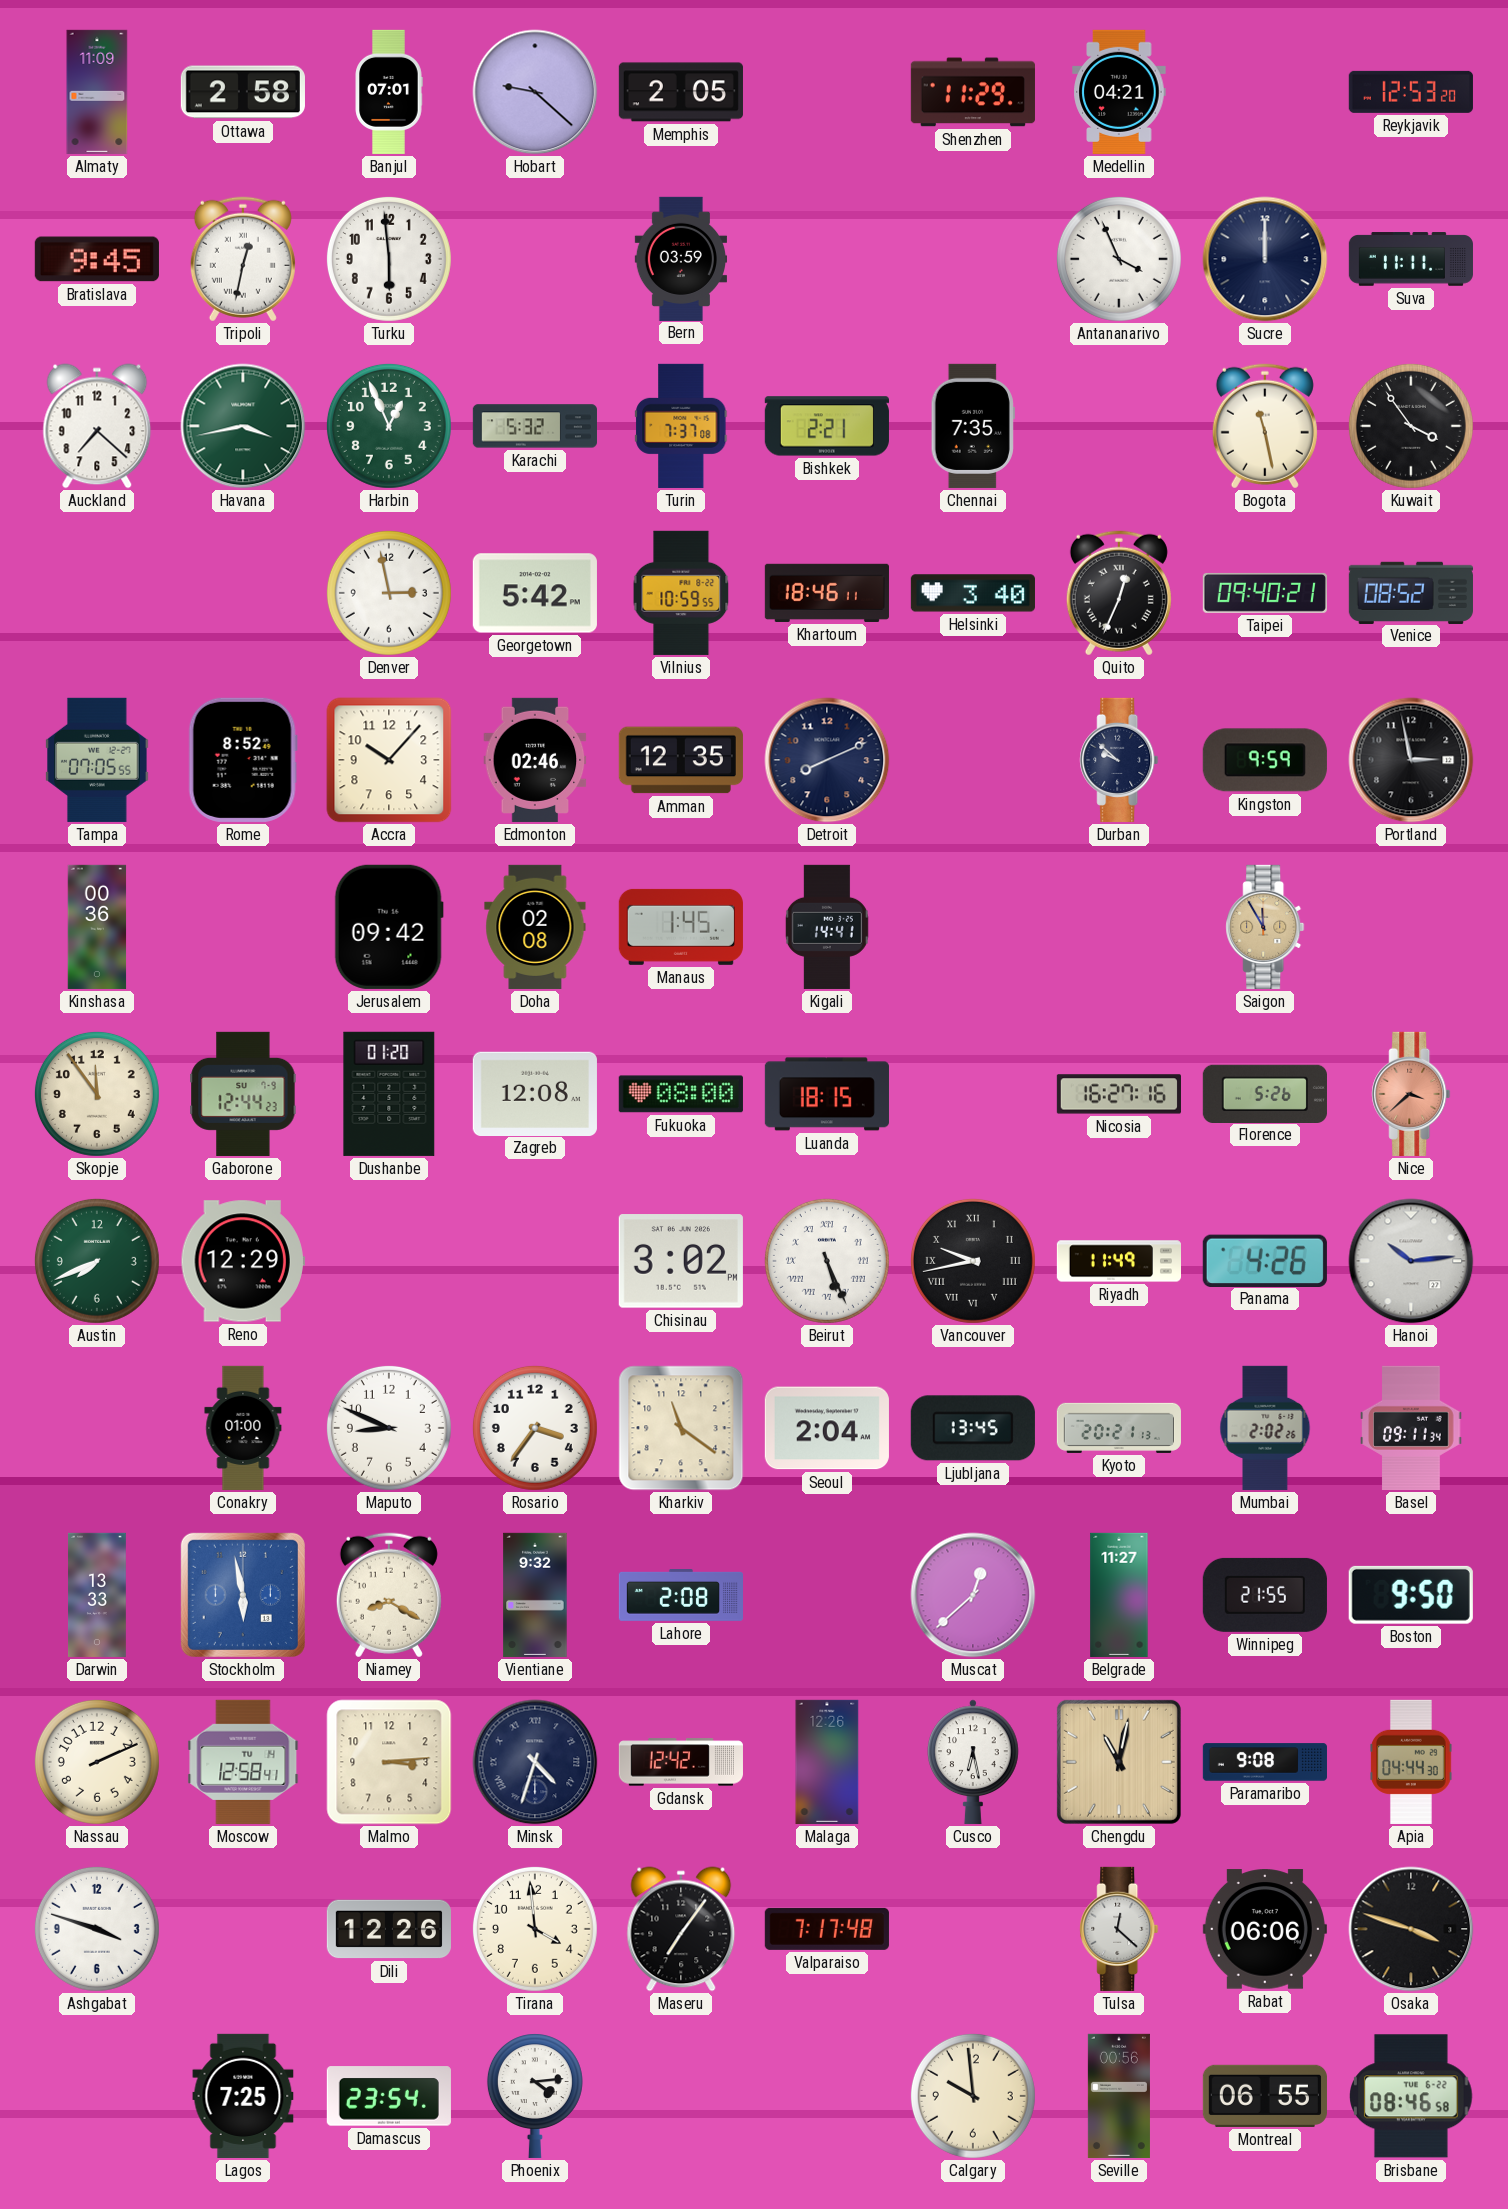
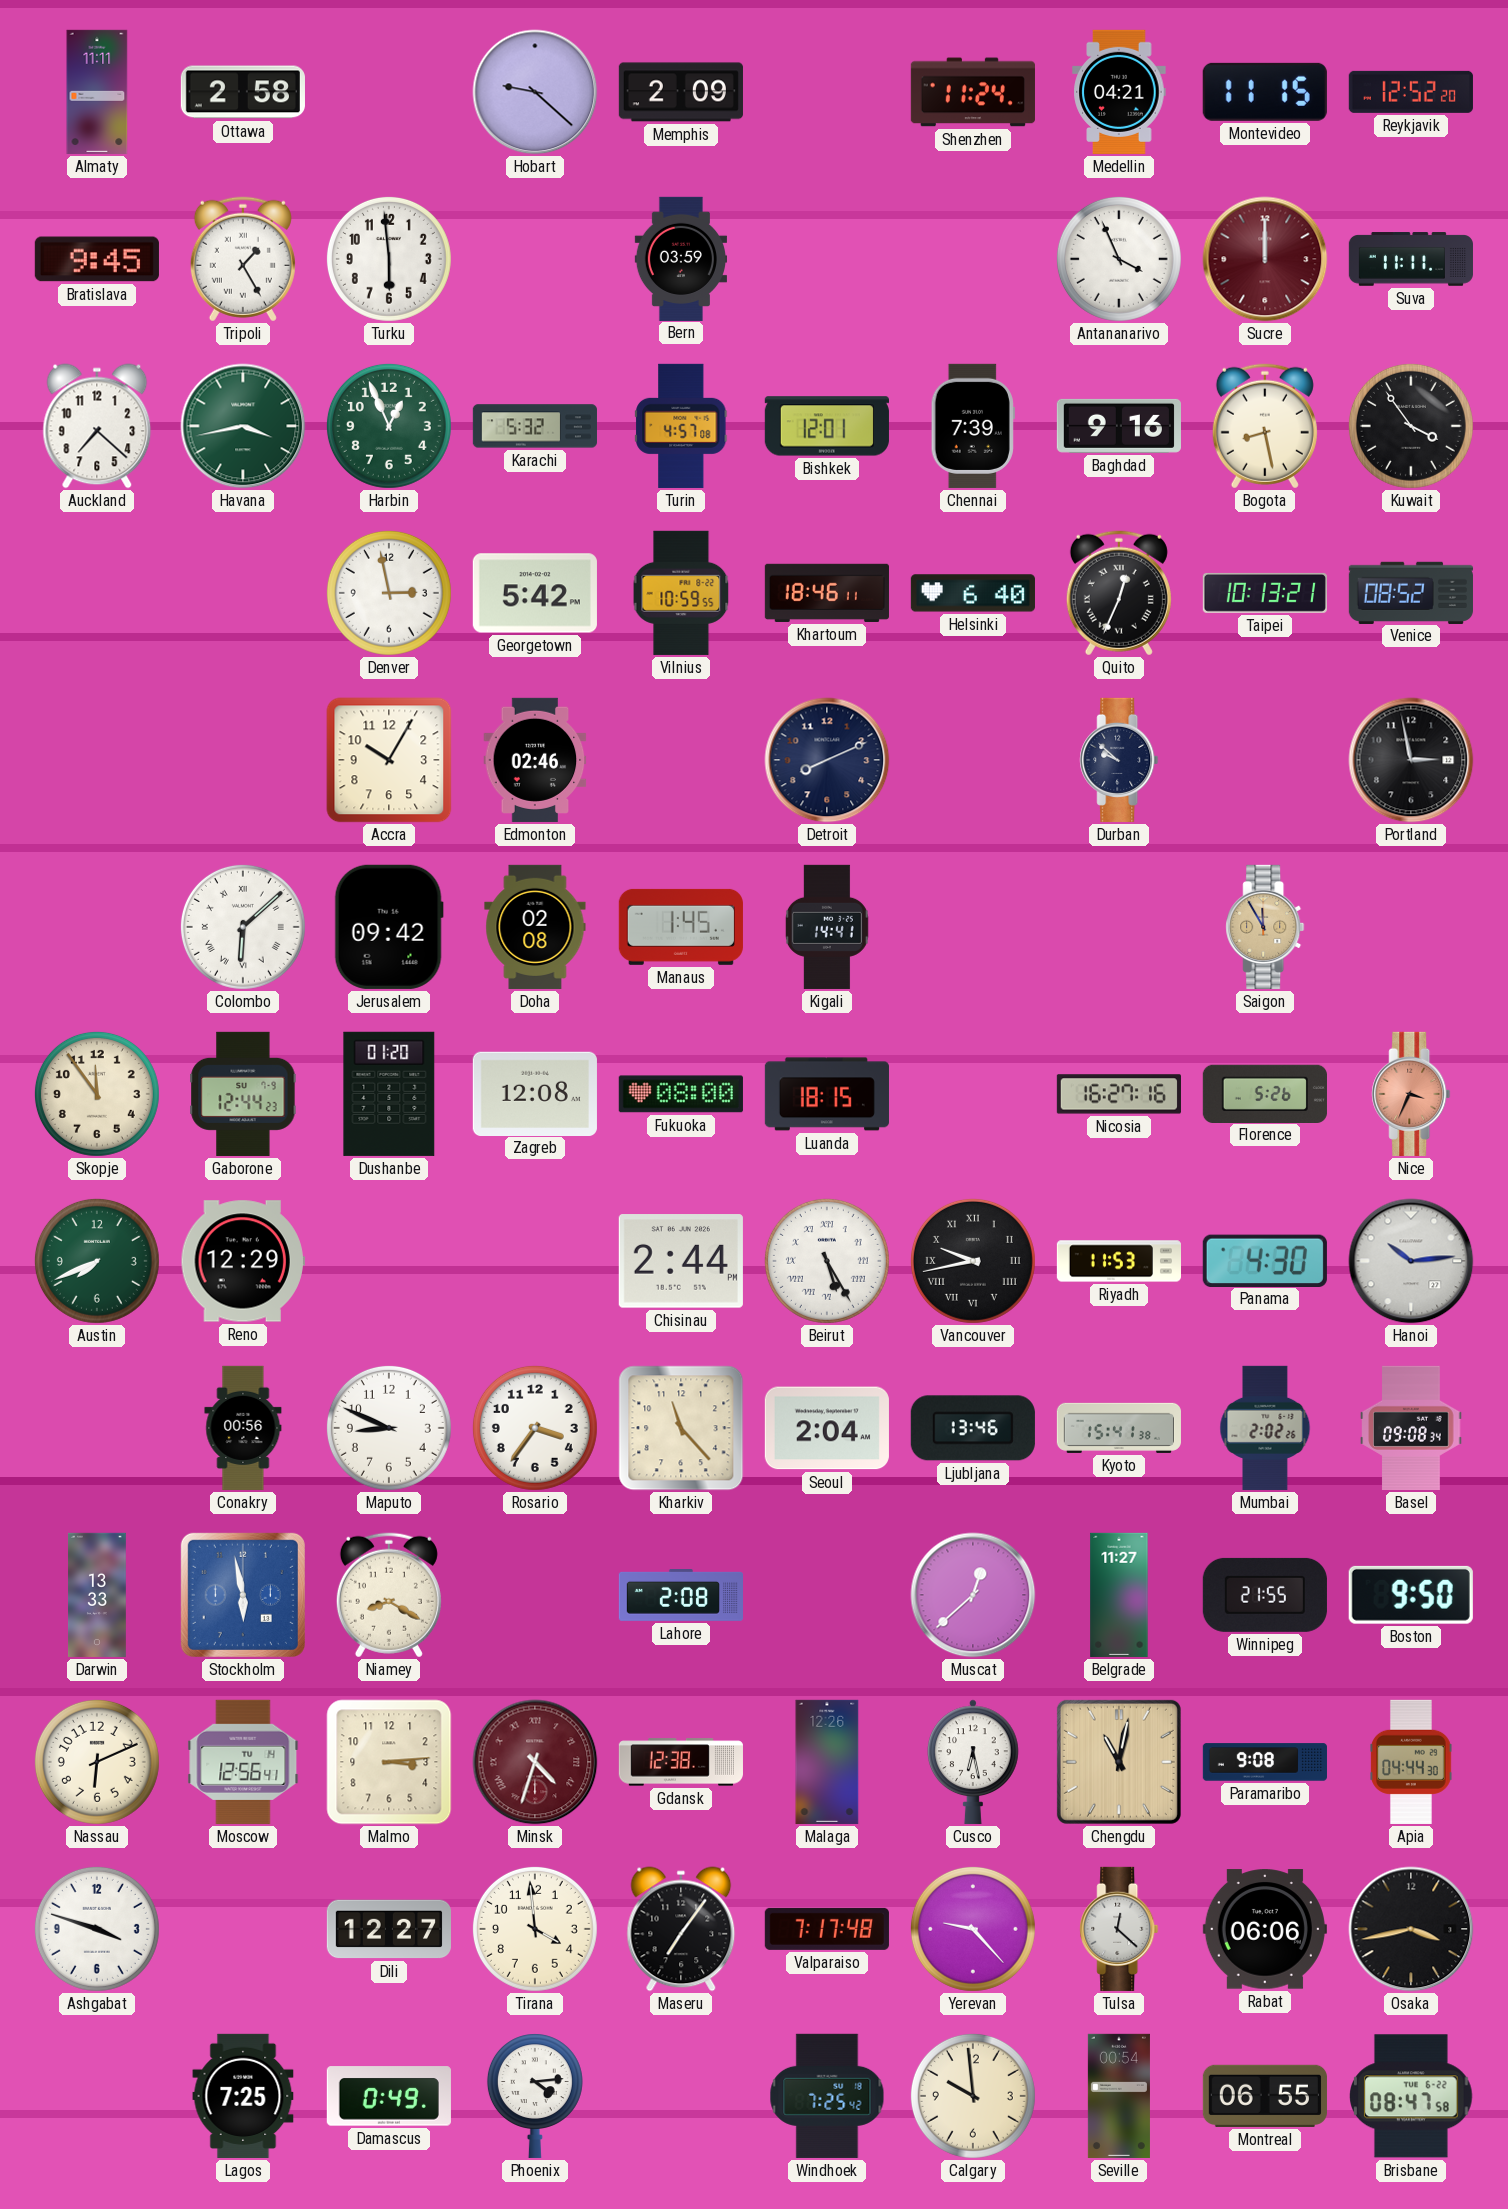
Almaty: 11:09 -> 11:11 (97, 92)
Banjul: 07:01 -> none (389, 92)
Memphis: 2:05 -> 2:09 (681, 92)
Shenzhen: 11:29 -> 11:24 (973, 92)
Montevideo: none -> 11:15 (1265, 92)
Reykjavik: 12:53 -> 12:52 (1411, 92)
Tripoli: 12:32 -> 1:25 (243, 259)
Sucre dial: navy -> burgundy (1265, 259)
Turin: 7:37 -> 4:57 (681, 426)
Bishkek: 2:21 -> 12:01 (827, 426)
Chennai: 7:35 -> 7:39 (973, 426)
Baghdad: none -> 9:16 (1119, 426)
Bogota: 11:28 -> 8:28 (1265, 426)
Helsinki: 3:40 -> 6:40 (973, 593)
Taipei: 09:40 -> 10:13 (1265, 593)
Tampa: 07:05 -> none (97, 760)
Rome: 8:52 -> none (243, 760)
Accra: 10:07 -> 10:05 (389, 760)
Amman: 12:35 -> none (681, 760)
Kingston: 9:59 -> none (1265, 760)
Kinshasa: 00:36 -> none (97, 927)
Colombo: none -> 6:08 (243, 927)
Nice: 3:38 -> 3:34 (1411, 1094)
Chisinau: 3:02 -> 2:44 (681, 1261)
Beirut: 5:26 -> 5:25 (827, 1261)
Riyadh: 11:49 -> 11:53 (1118, 1261)
Panama: 4:26 -> 4:30 (1265, 1260)
Conakry: 01:00 -> 00:56 (243, 1428)
Kharkiv: 11:21 -> 11:23 (681, 1428)
Ljubljana: 13:45 -> 13:46 (973, 1428)
Kyoto: 20:21 -> 15:41 (1119, 1428)
Basel: 09:11 -> 09:08 (1411, 1428)
Vientiane: 9:32 -> none (535, 1595)
Nassau: 2:11 -> 6:11 (97, 1762)
Moscow: 12:58 -> 12:56 (243, 1762)
Minsk dial: navy -> burgundy (535, 1762)
Gdansk: 12:42 -> 12:38 (681, 1762)
Dili: 12:26 -> 12:27 (389, 1929)
Yerevan: none -> 9:23 (973, 1929)
Osaka: 3:48 -> 3:43 (1411, 1929)
Damascus: 23:54 -> 0:49 (389, 2096)
Windhoek: none -> 7:25 (827, 2096)
Seville: 00:56 -> 00:54 (1119, 2096)
Brisbane: 08:46 -> 08:47 (1411, 2096)
